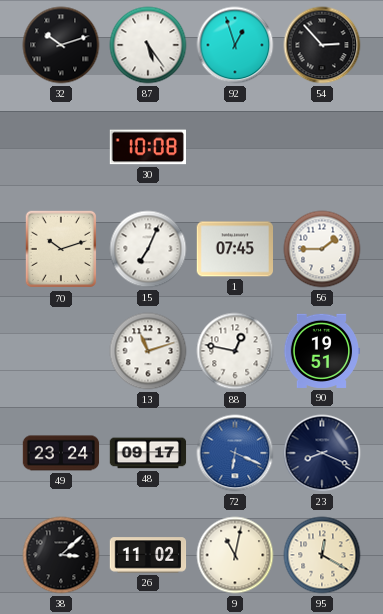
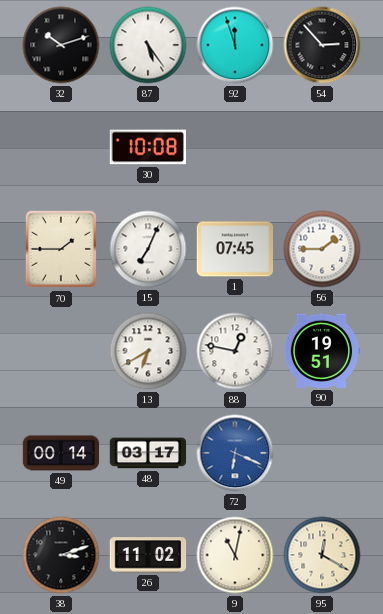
92: 12:57 -> 11:57 (235, 45)
70: 10:12 -> 1:45 (60, 249)
13: 11:12 -> 6:40 (148, 351)
49: 23:24 -> 00:14 (61, 453)
48: 09:17 -> 03:17 (148, 453)
23: 8:19 -> none (322, 453)
38: 3:08 -> 3:12 (61, 555)
